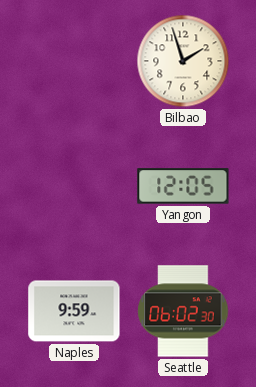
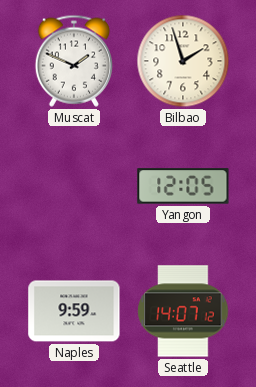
Muscat: none -> 1:49 (73, 61)
Seattle: 06:02 -> 14:07 (183, 311)
